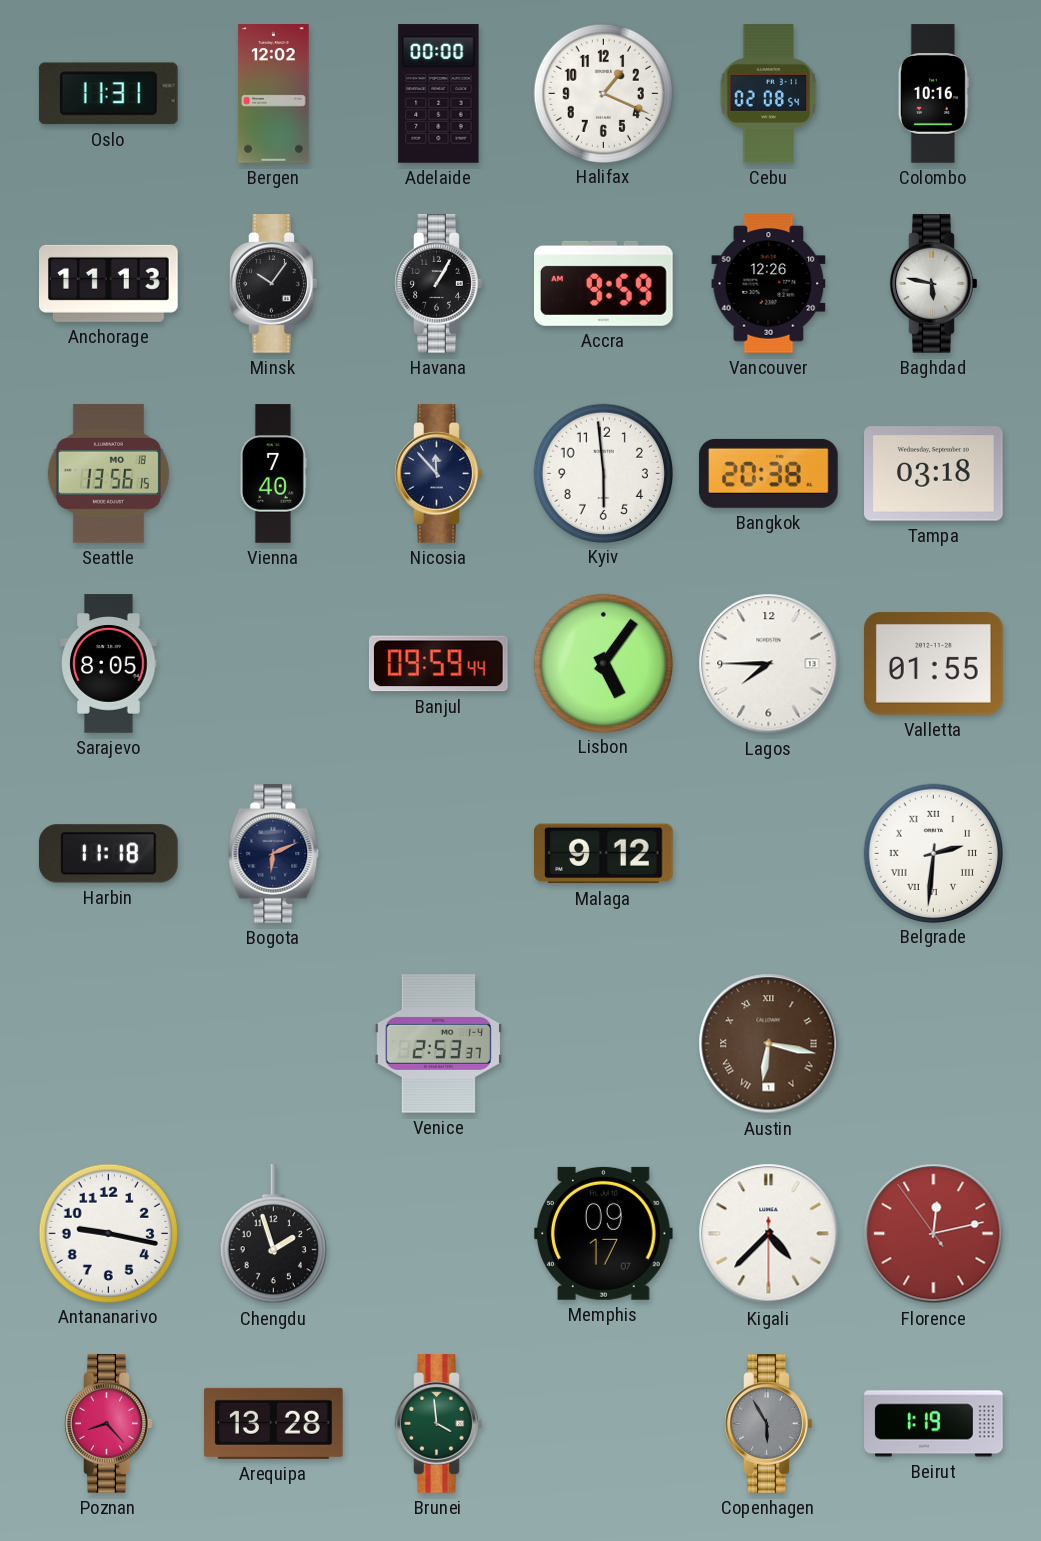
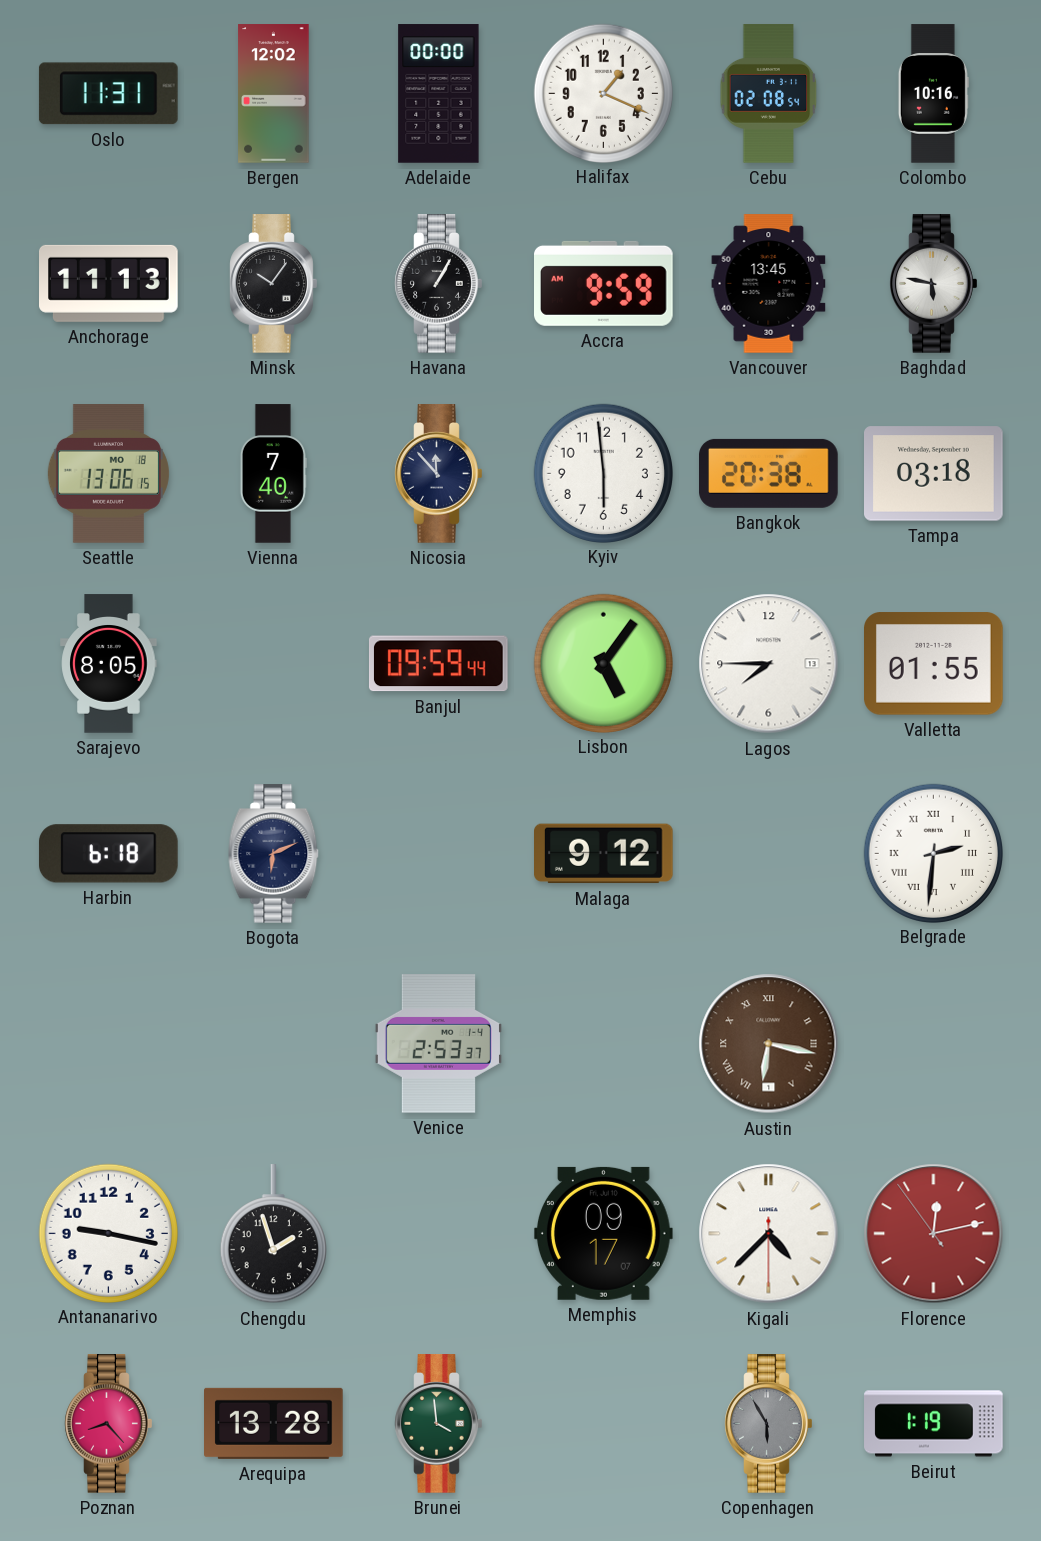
Vancouver: 12:26 -> 13:45 (769, 284)
Seattle: 13:56 -> 13:06 (108, 474)
Harbin: 11:18 -> 6:18 (109, 854)
